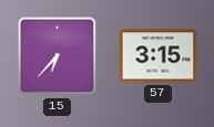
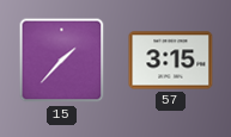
15: 6:37 -> 1:37 (62, 61)
